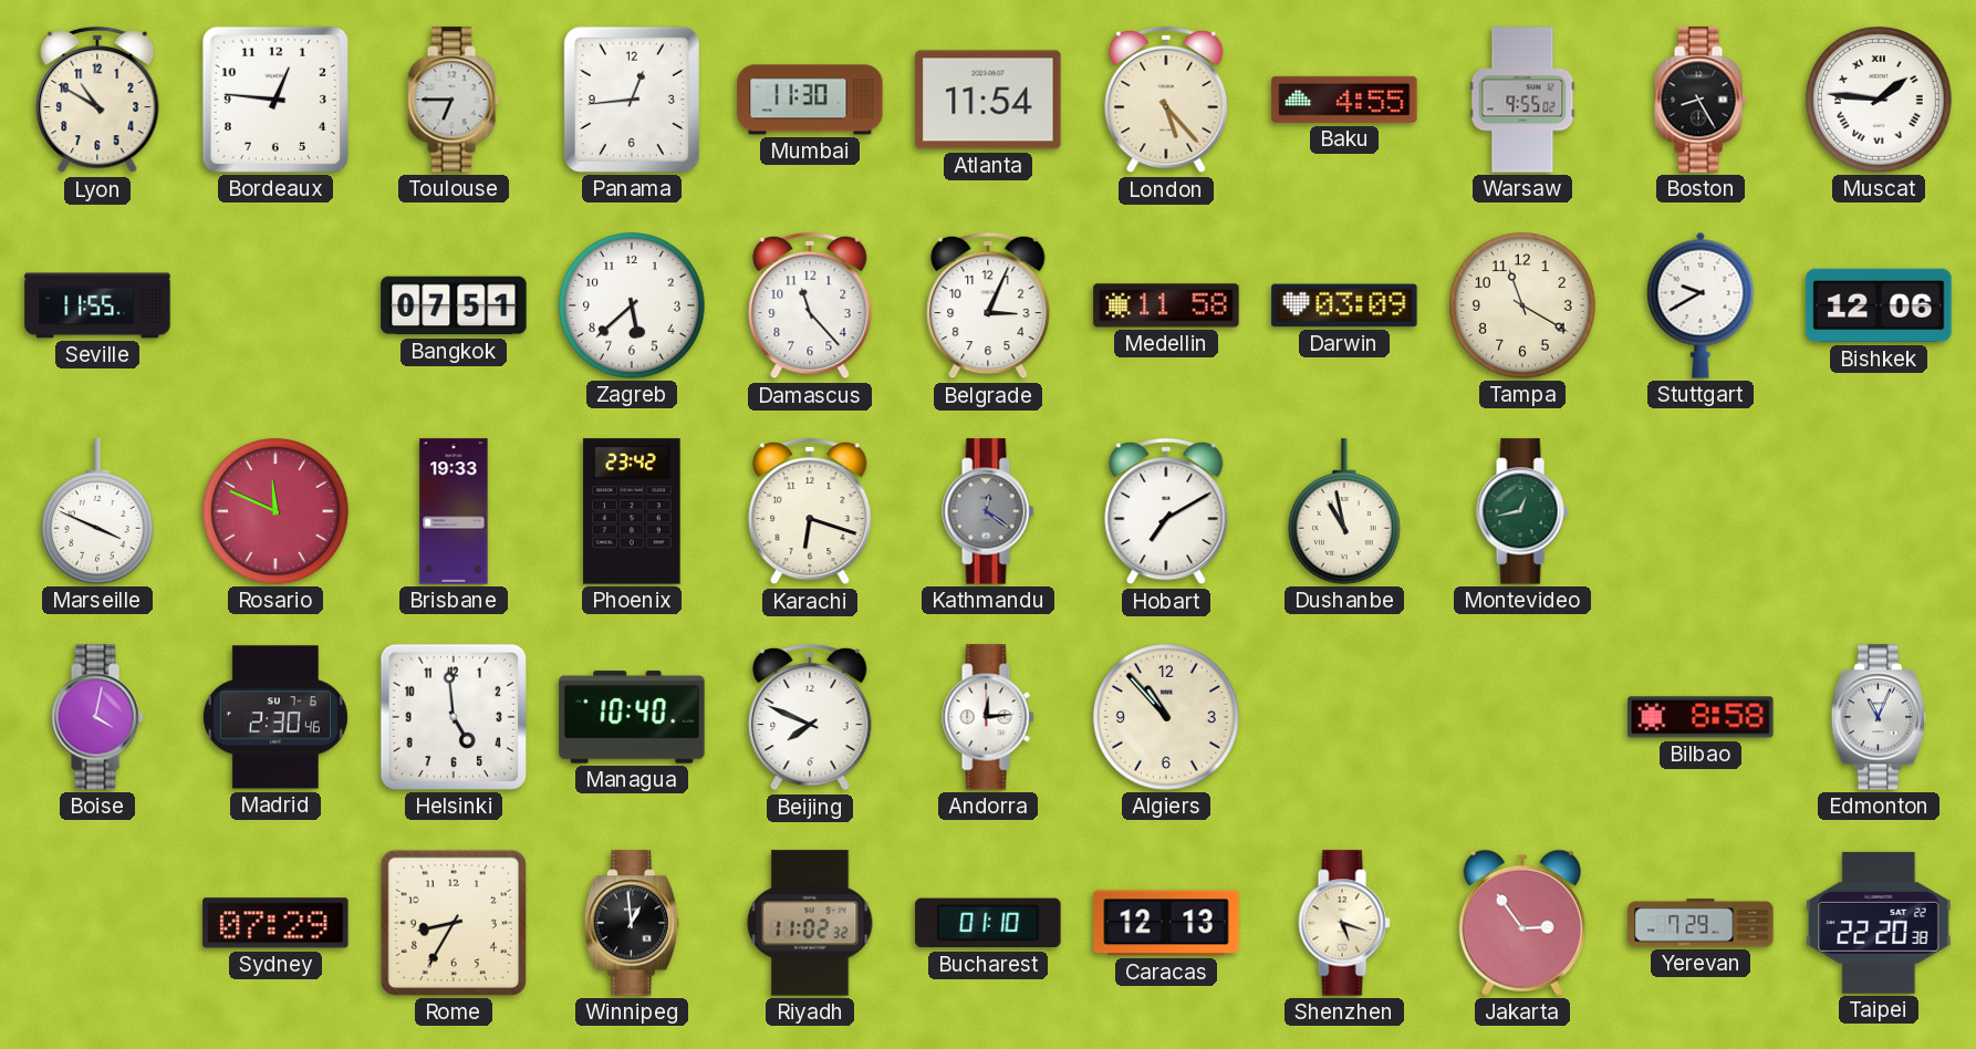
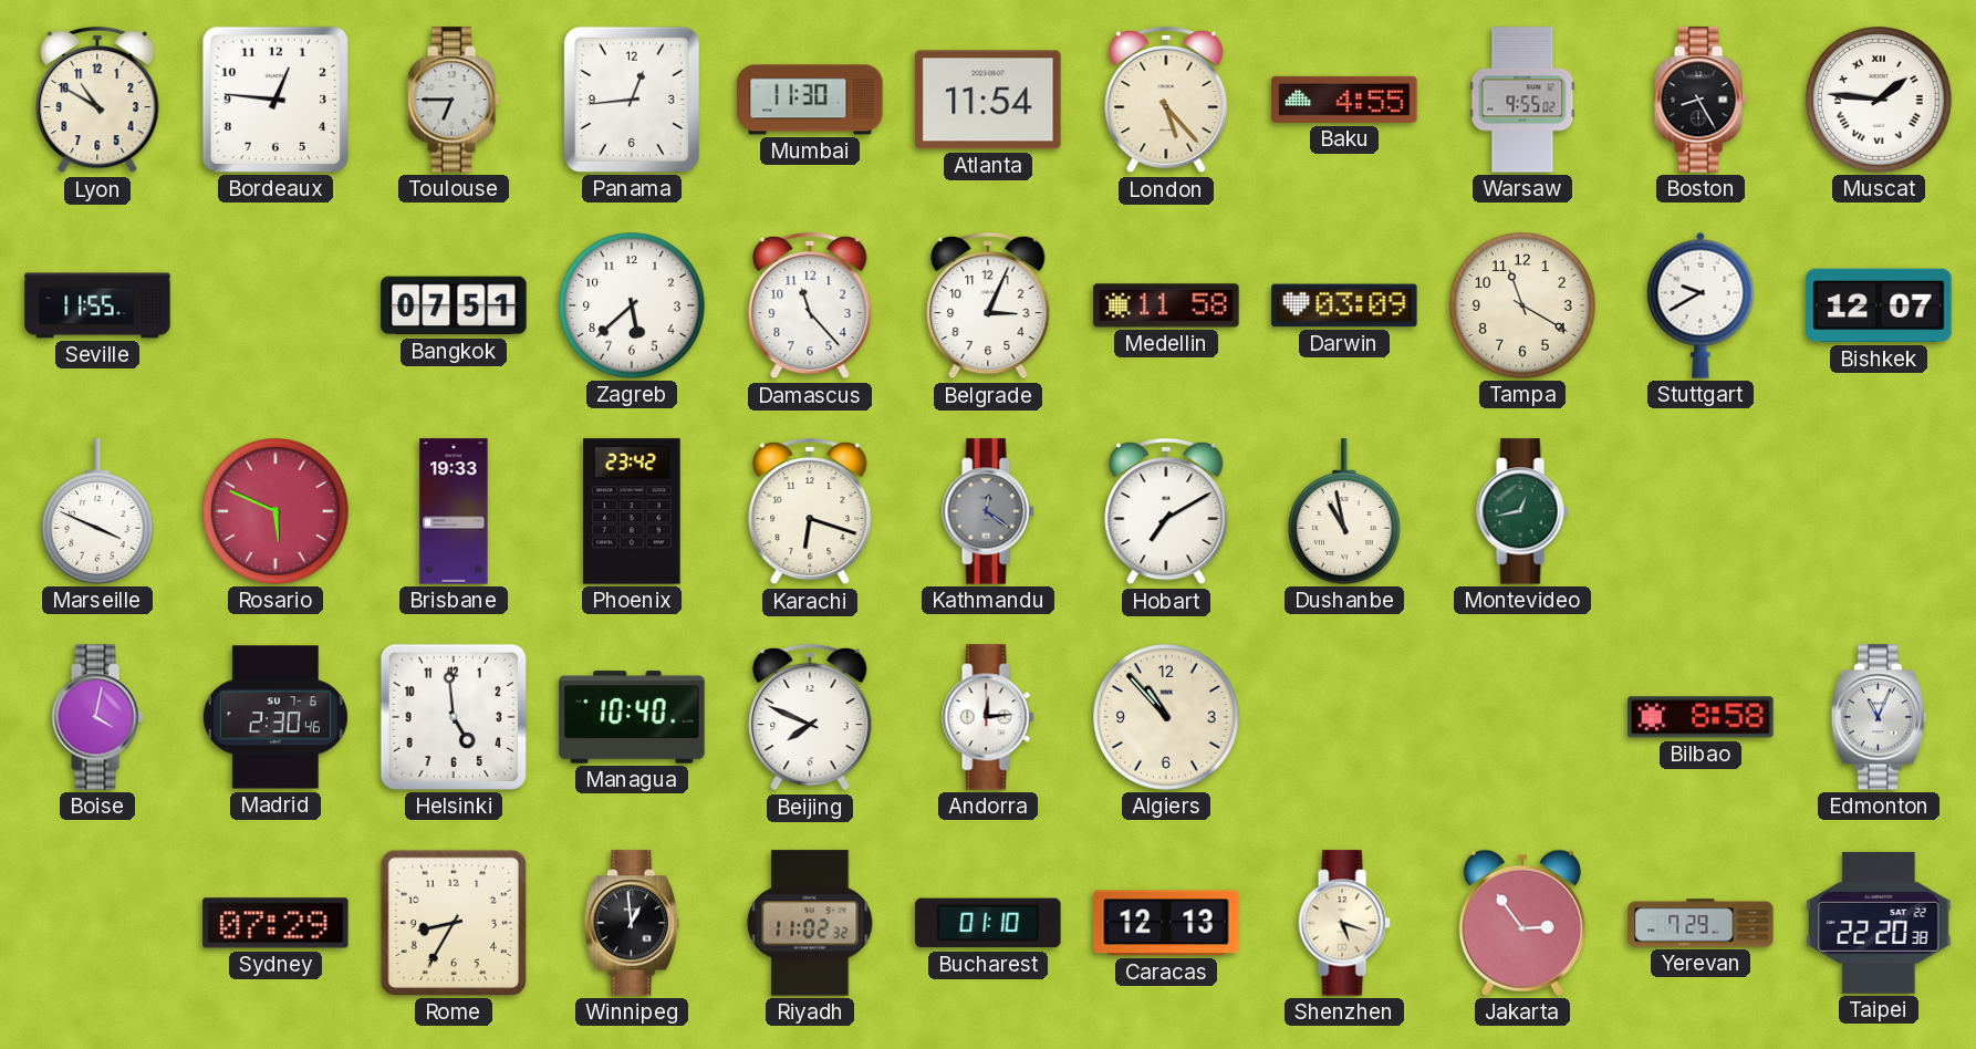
Bishkek: 12:06 -> 12:07 (1879, 305)
Rosario: 11:49 -> 5:49 (275, 511)
